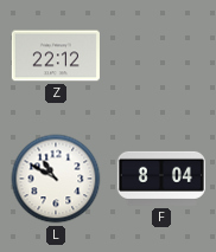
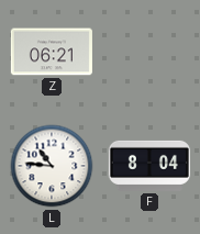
Z: 22:12 -> 06:21 (52, 52)
L: 10:50 -> 10:46 (52, 166)
